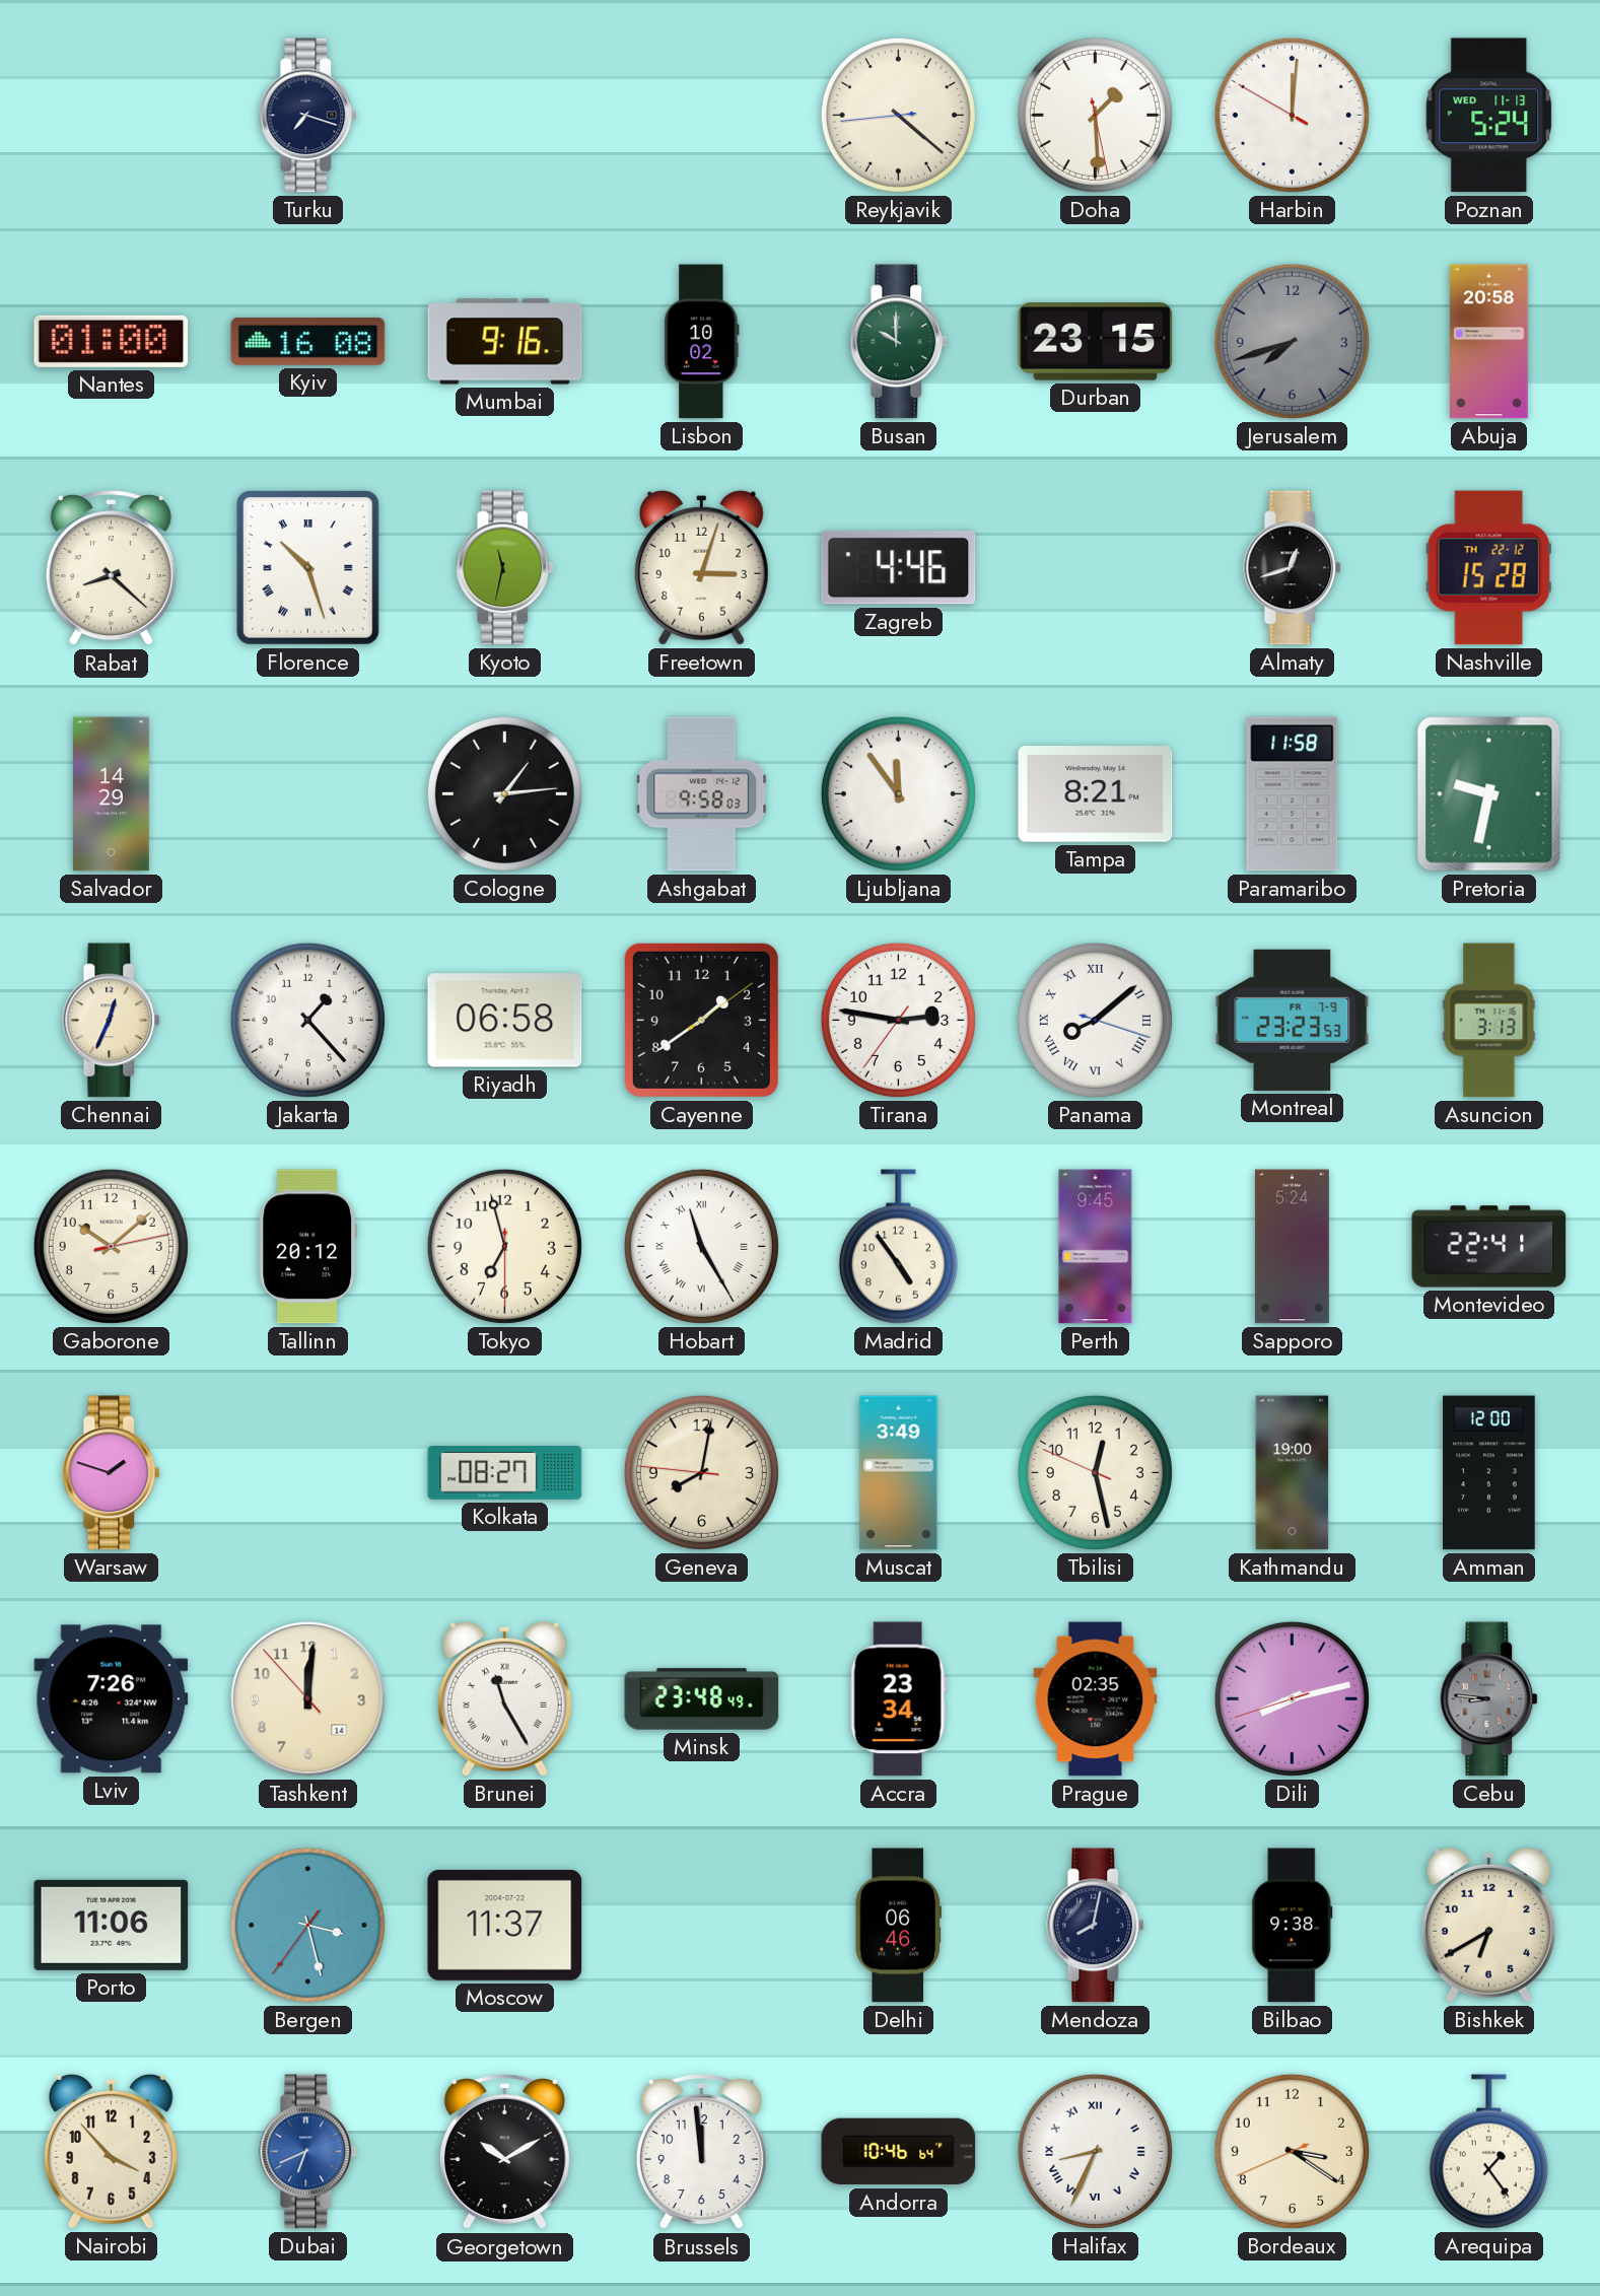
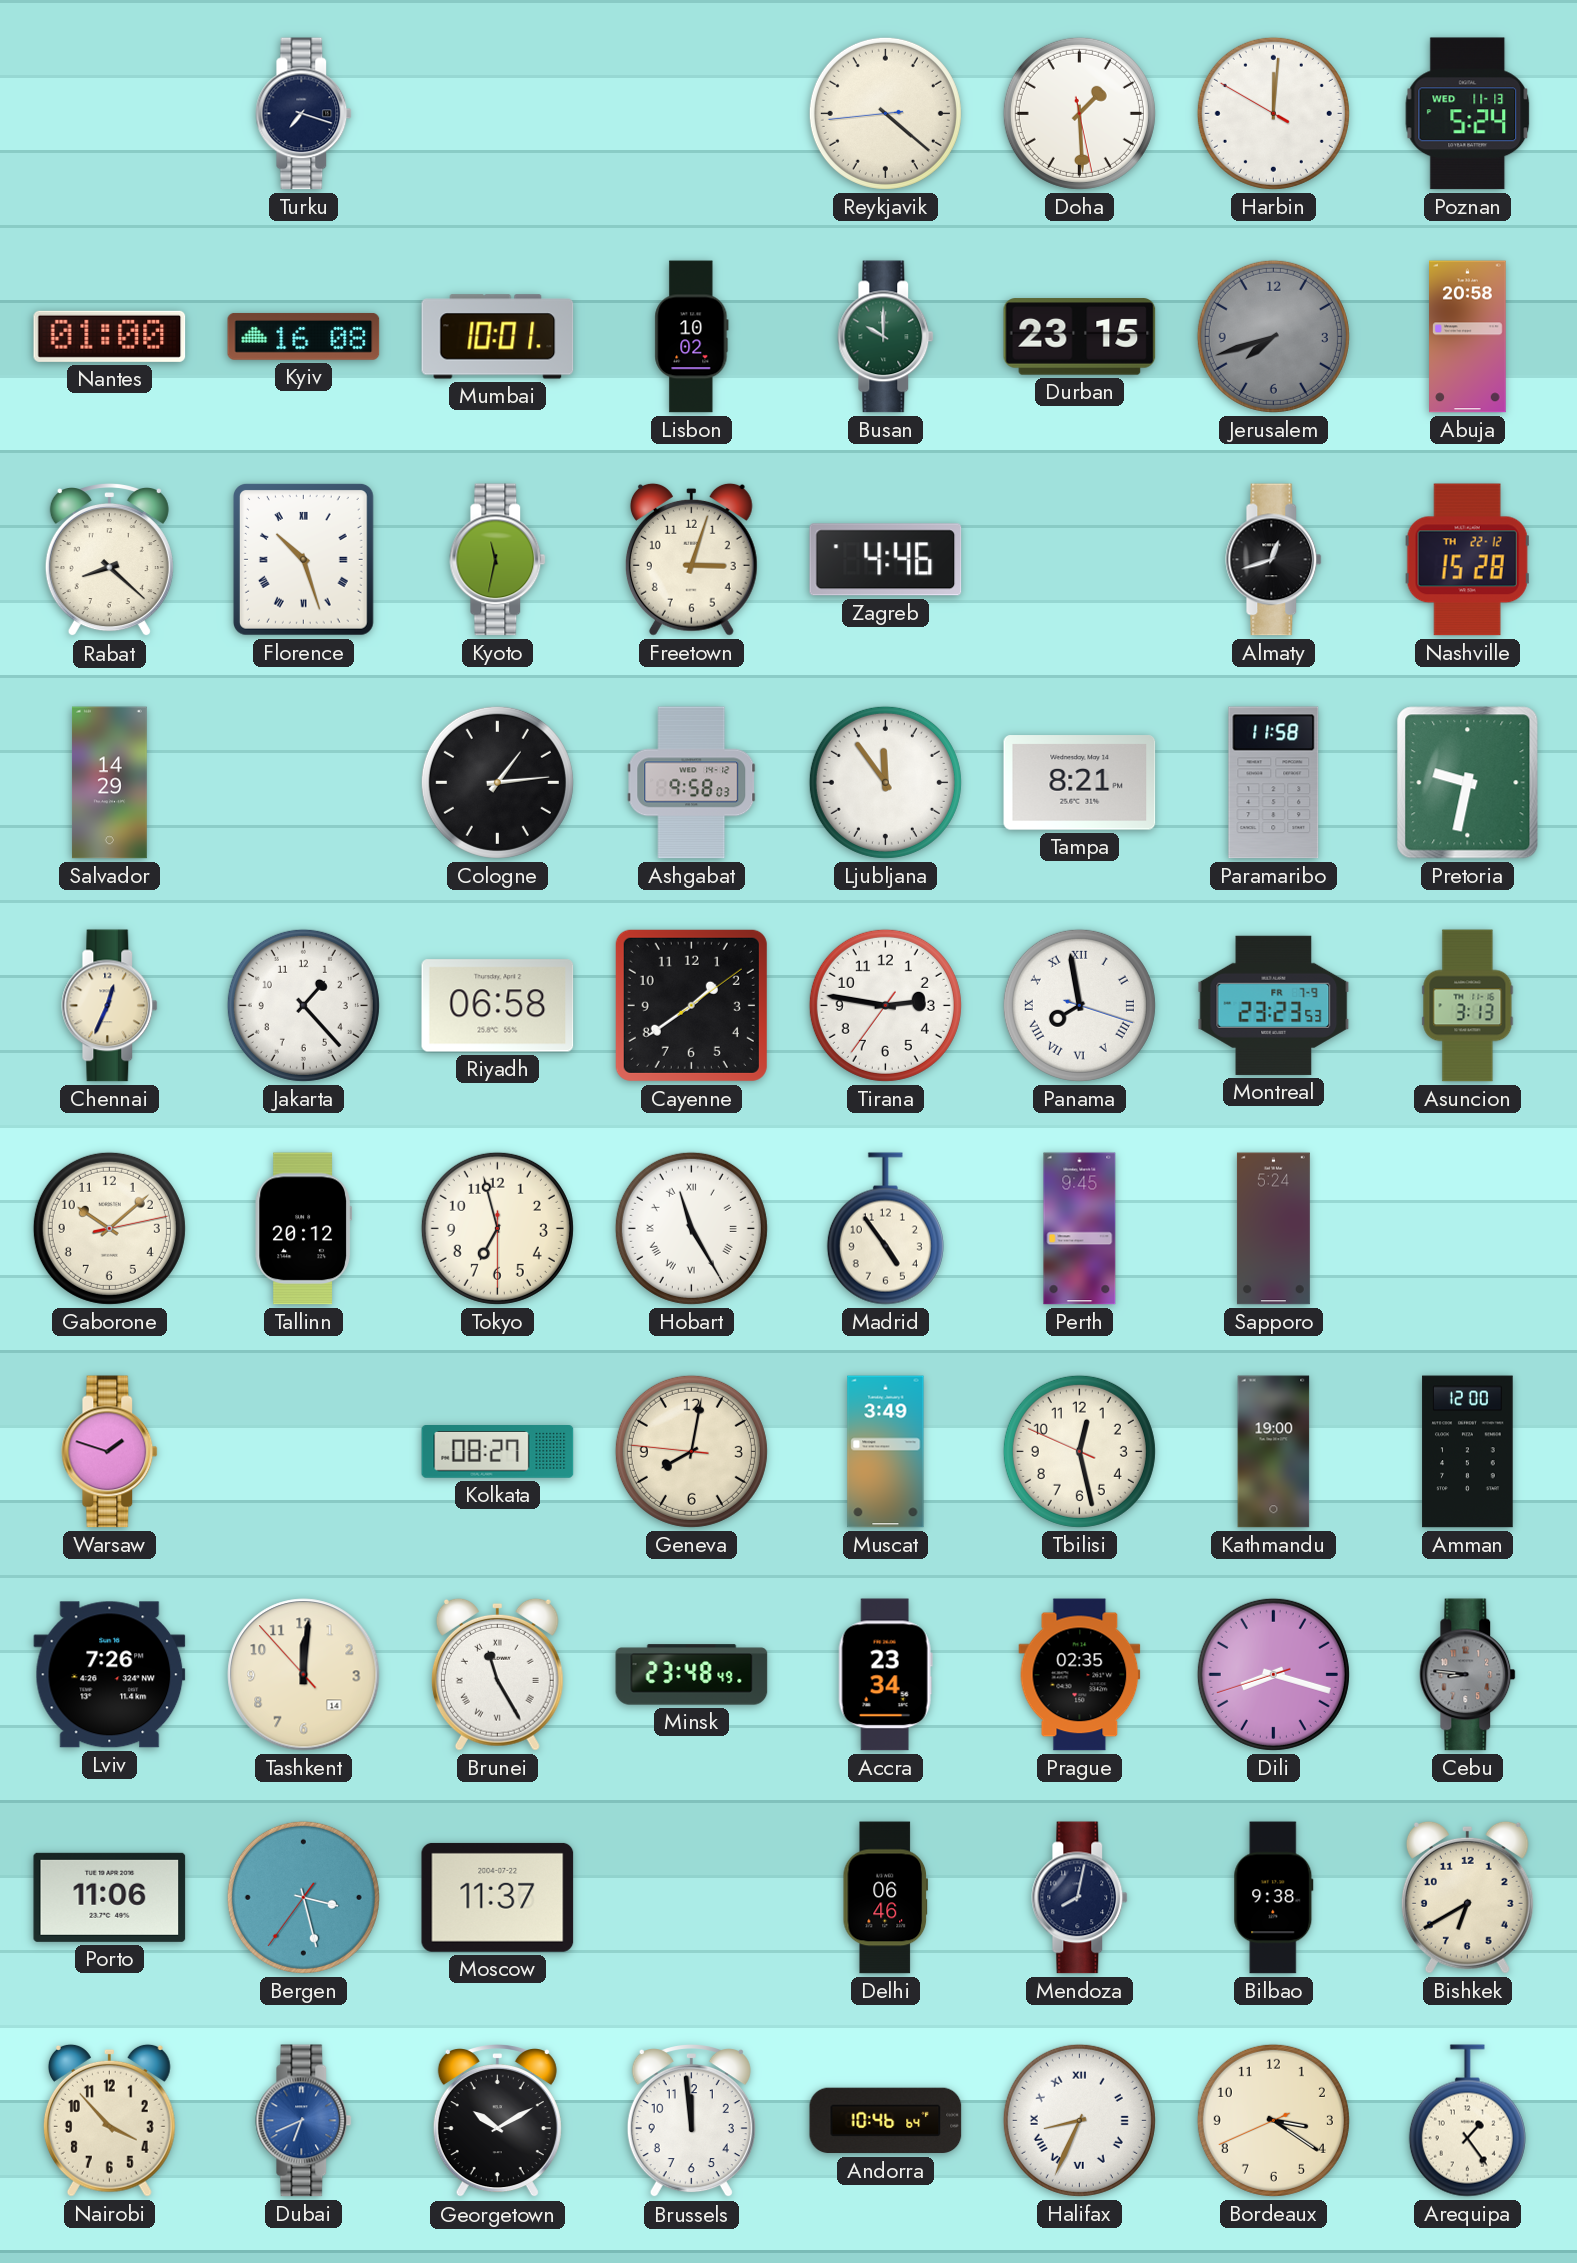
Mumbai: 9:16 -> 10:01 (498, 337)
Panama: 8:08 -> 7:58 (1079, 1005)
Montevideo: 22:41 -> none (1489, 1247)
Dili: 8:12 -> 8:17 (1273, 1674)
